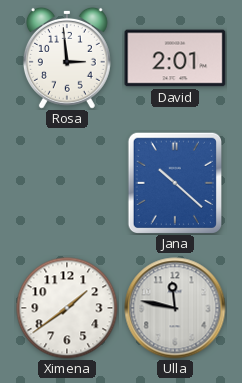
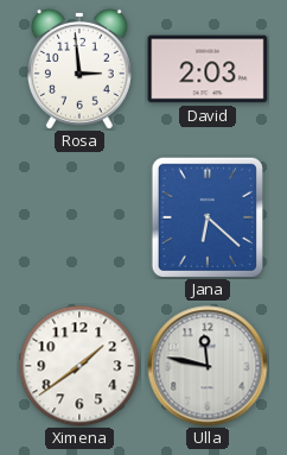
David: 2:01 -> 2:03 (208, 69)
Jana: 10:22 -> 6:22 (206, 216)
